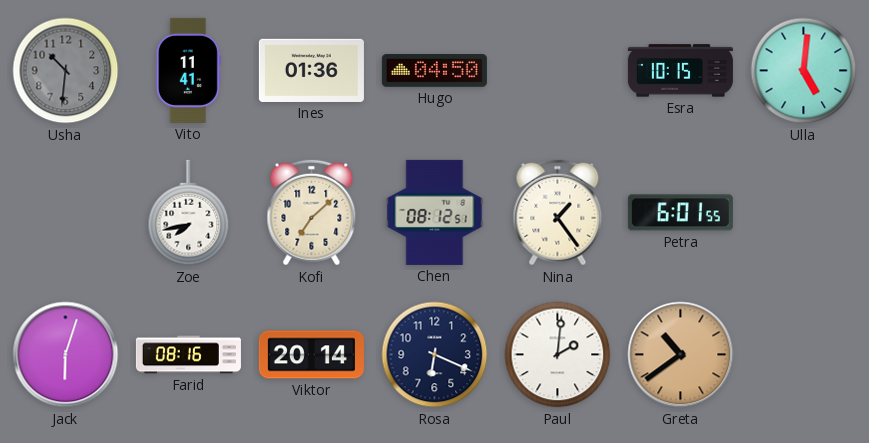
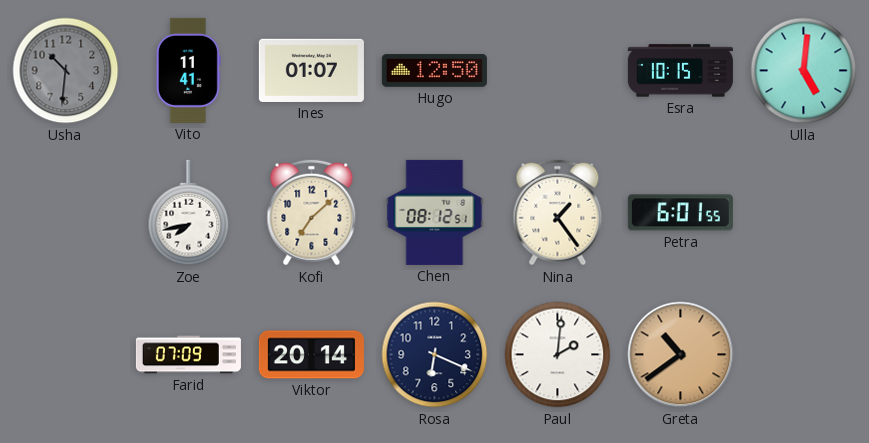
Ines: 01:36 -> 01:07 (311, 70)
Hugo: 04:50 -> 12:50 (434, 71)
Jack: 6:03 -> none (66, 355)
Farid: 08:16 -> 07:09 (188, 355)
